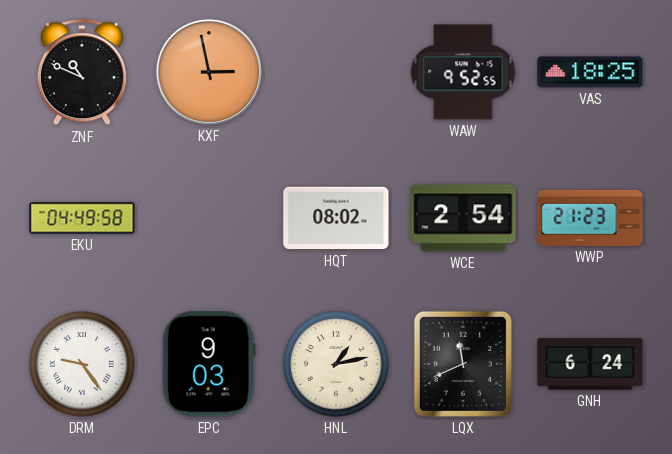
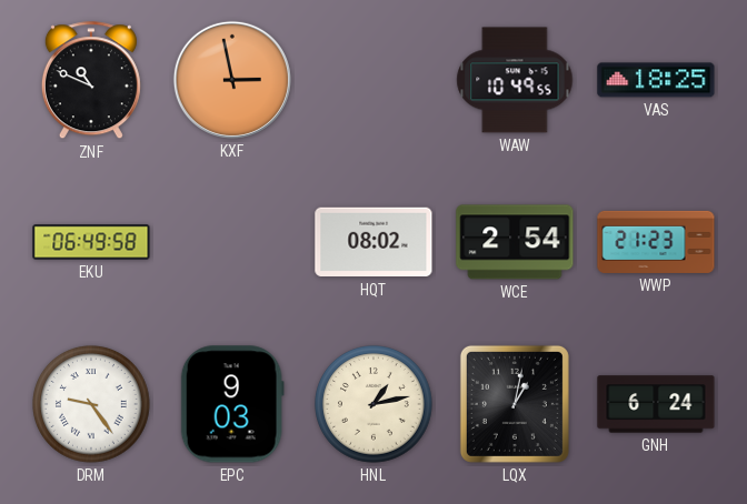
WAW: 9:52 -> 10:49 (515, 80)
EKU: 04:49 -> 06:49 (91, 242)
LQX: 11:41 -> 1:02 (515, 404)
